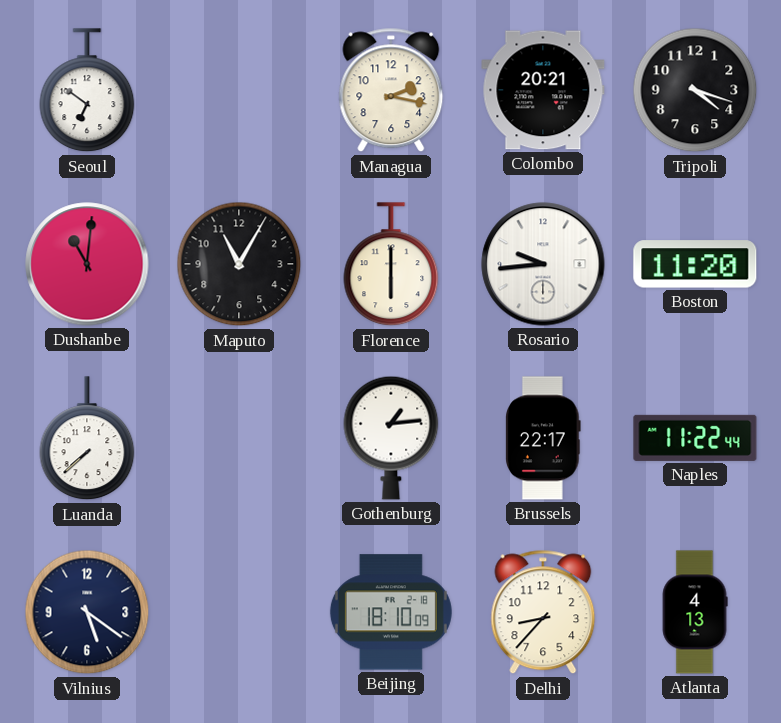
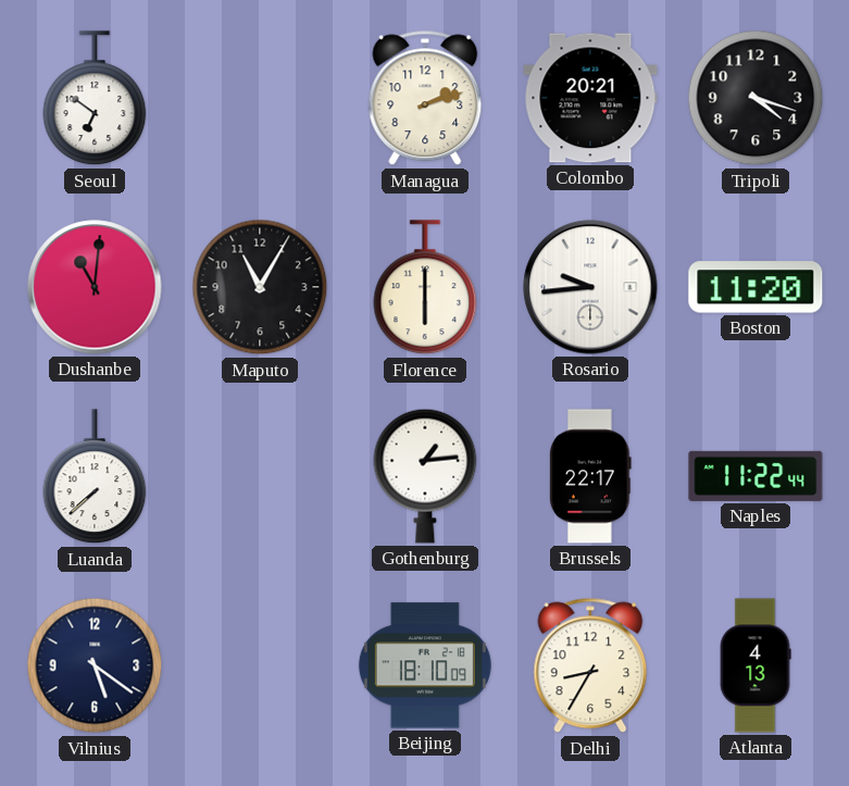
Managua: 2:17 -> 2:12 (425, 98)
Delhi: 8:37 -> 8:35 (590, 665)
